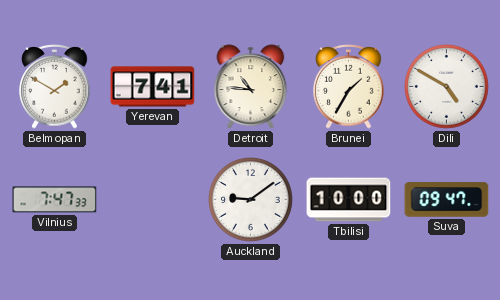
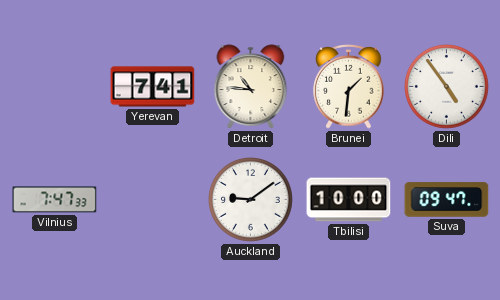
Belmopan: 1:50 -> none (55, 87)
Brunei: 1:35 -> 1:31 (349, 87)
Dili: 4:50 -> 4:54 (447, 87)
